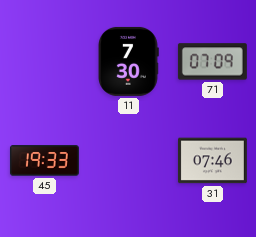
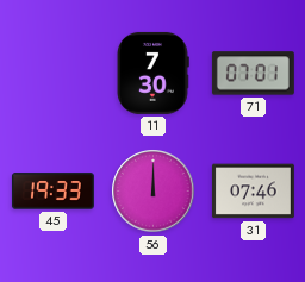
71: 07:09 -> 07:01 (253, 74)
56: none -> 12:00 (154, 192)
